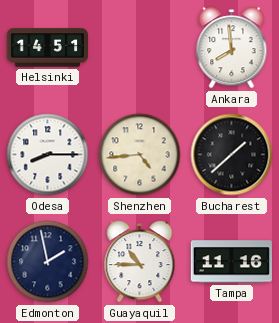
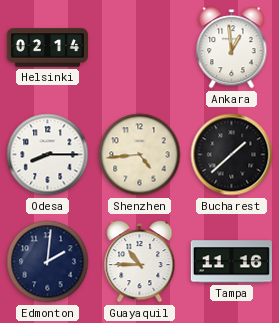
Helsinki: 14:51 -> 02:14 (47, 48)
Ankara: 7:59 -> 12:59 (232, 48)
Edmonton: 1:58 -> 2:01 (48, 262)
